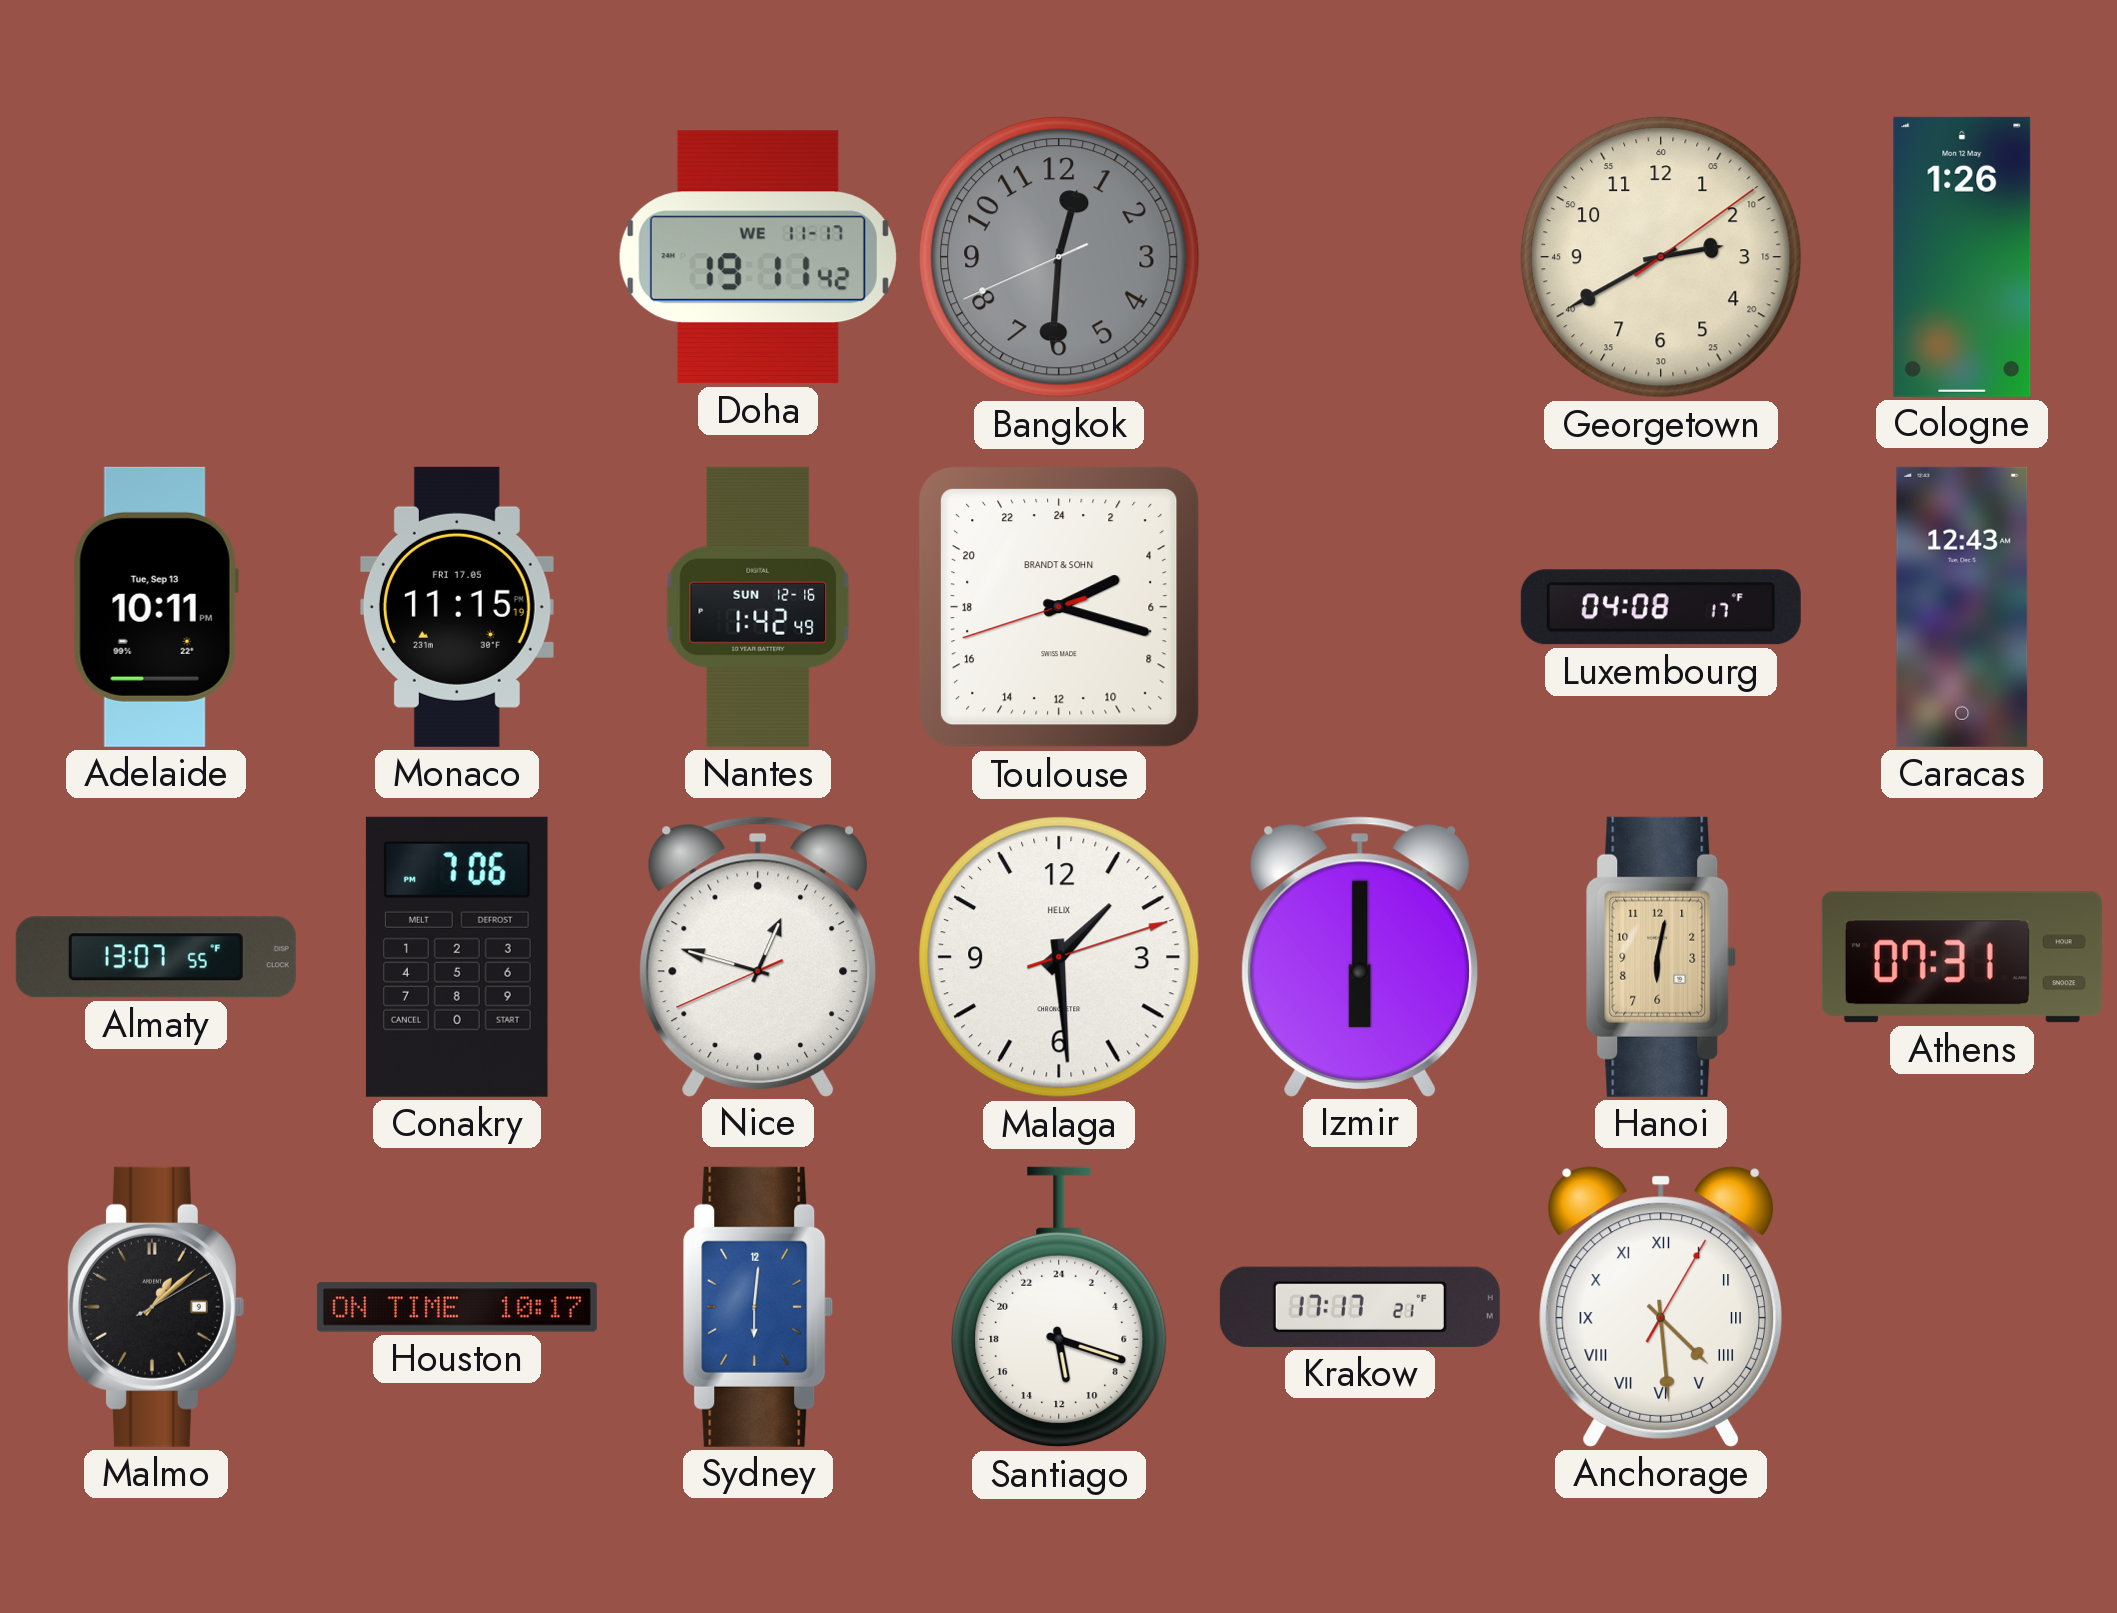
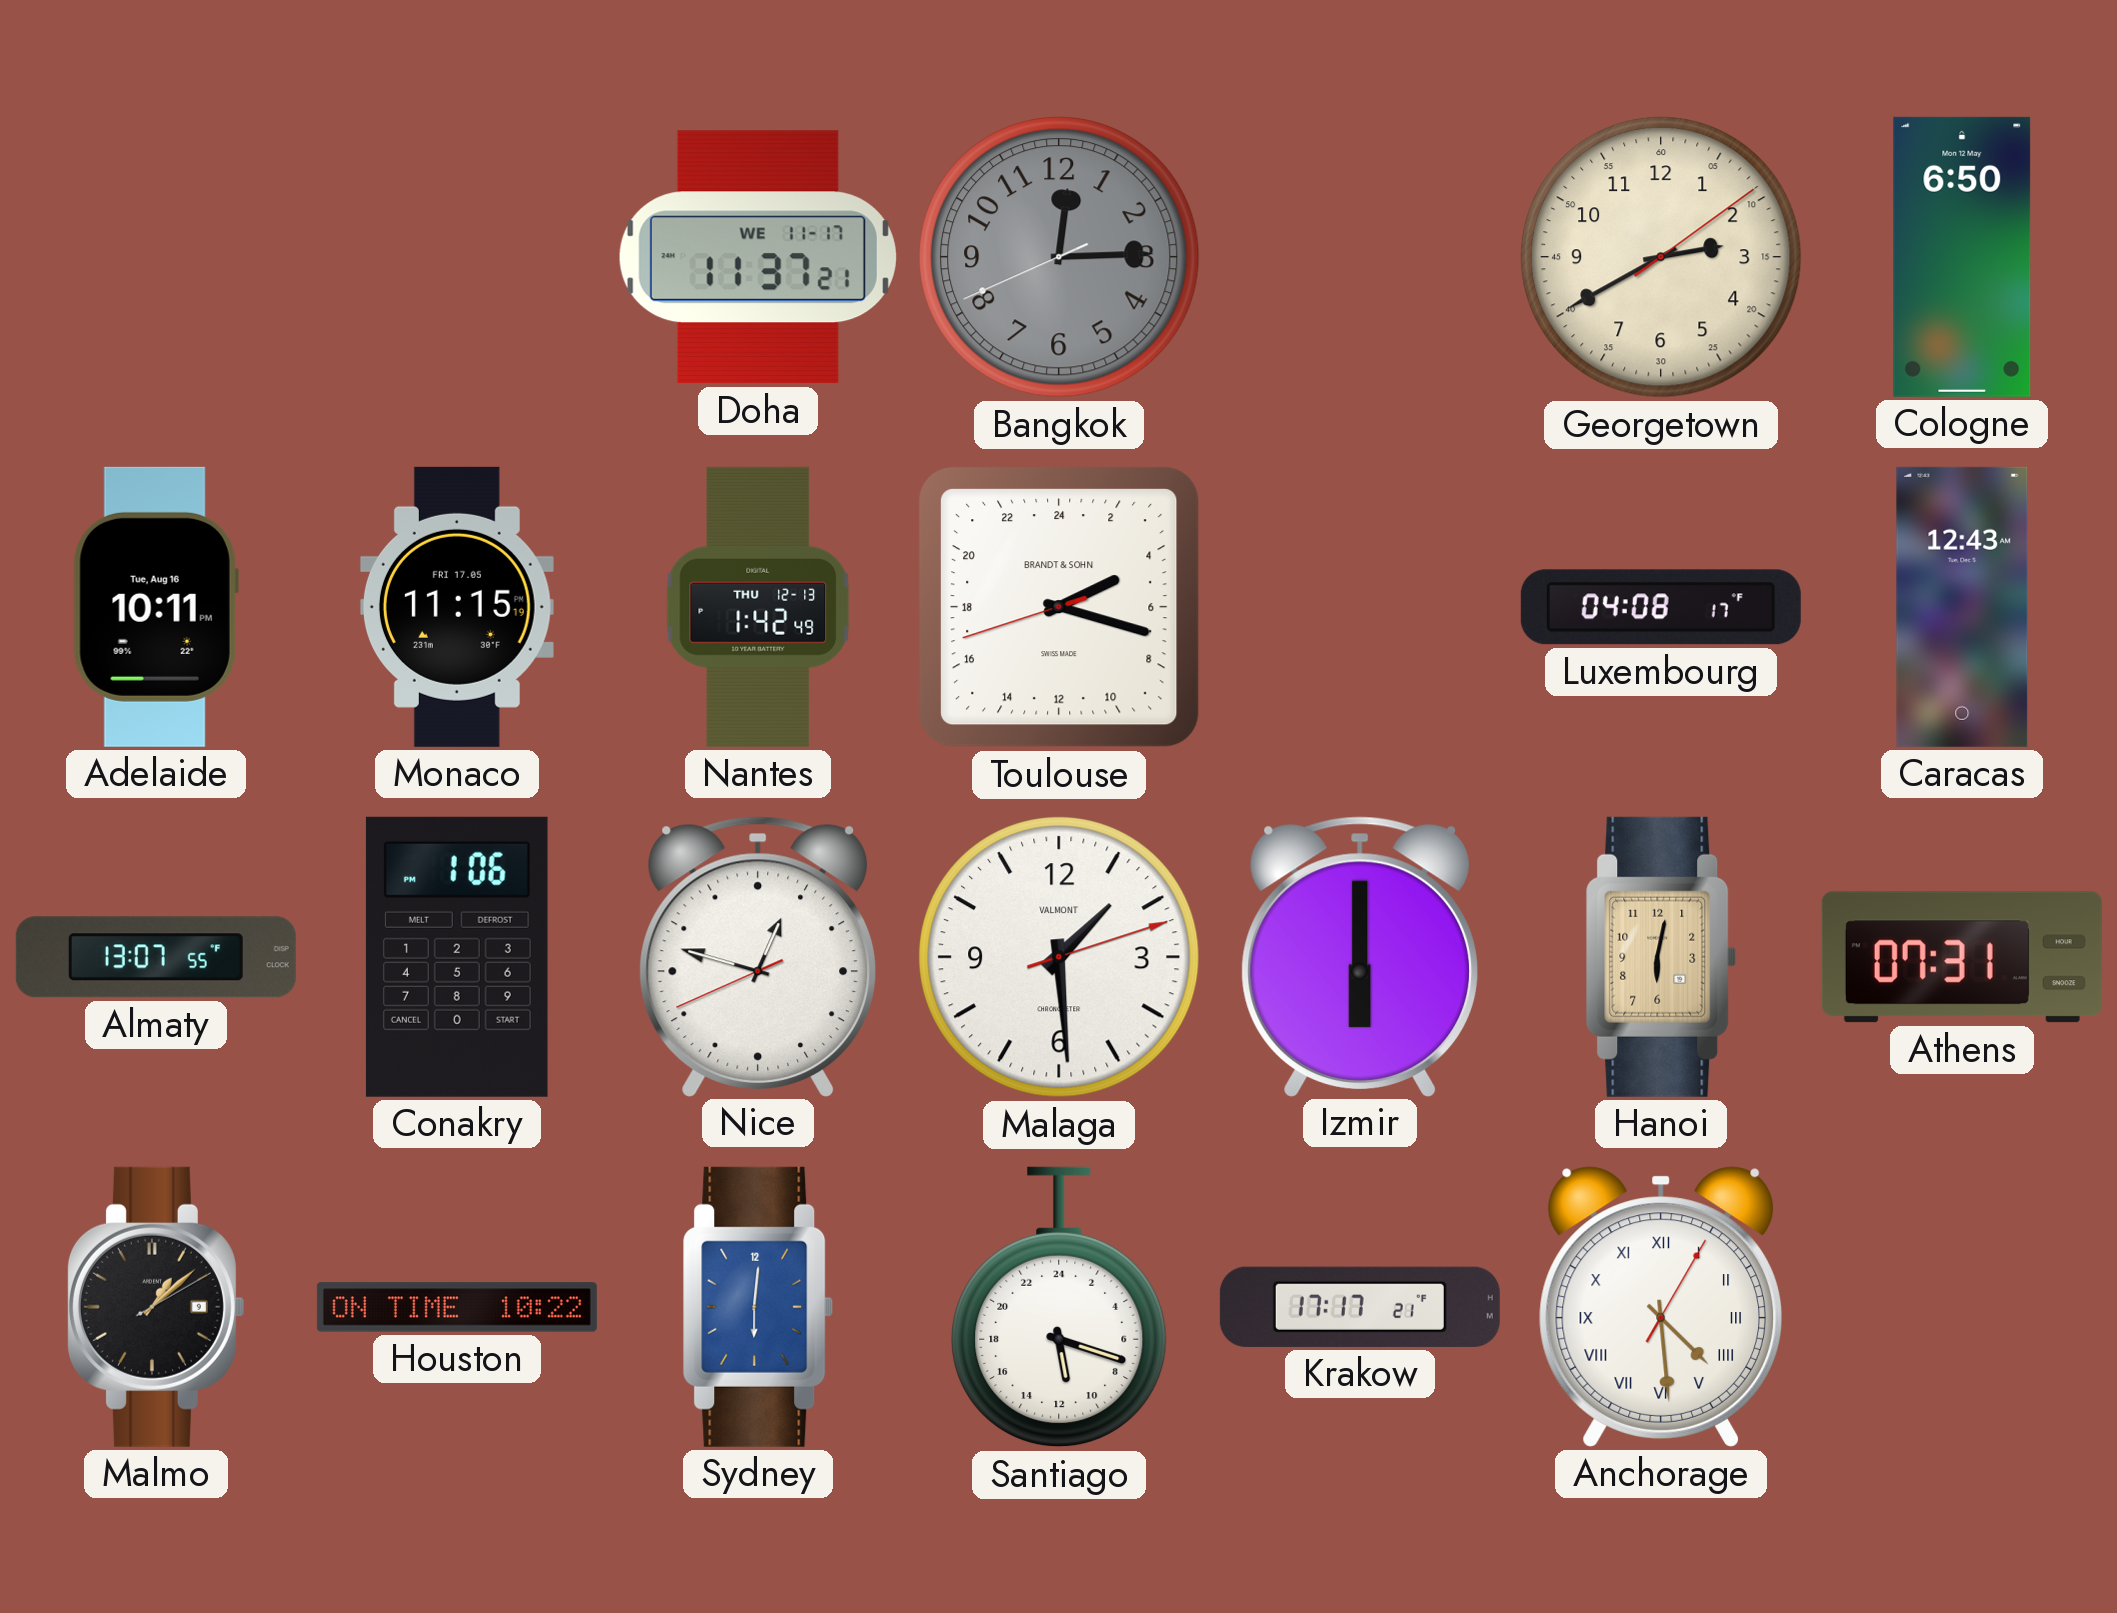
Doha: 19:11 -> 11:37 (758, 257)
Bangkok: 12:30 -> 12:14 (1059, 257)
Cologne: 1:26 -> 6:50 (1962, 257)
Adelaide date: Tue, Sep 13 -> Tue, Aug 16 (156, 607)
Nantes date: SUN 12-16 -> THU 12-13 (758, 607)
Conakry: 7:06 -> 1:06 (457, 957)
Malaga brand: HELIX -> VALMONT (1059, 957)
Houston: 10:17 -> 10:22 (457, 1307)
